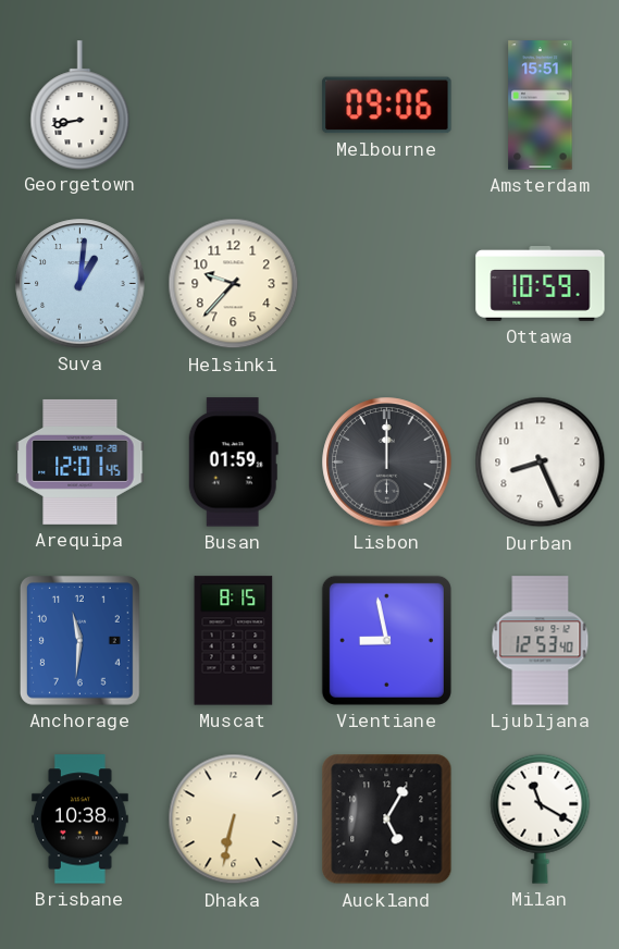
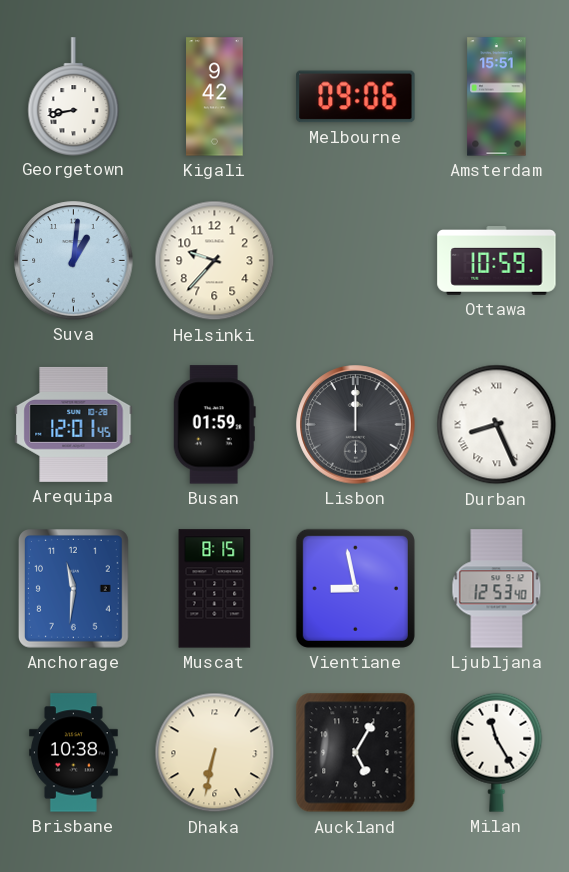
Kigali: none -> 9:42 (215, 97)
Durban numerals: Arabic -> Roman (497, 425)
Milan: 11:20 -> 11:25 (497, 752)
